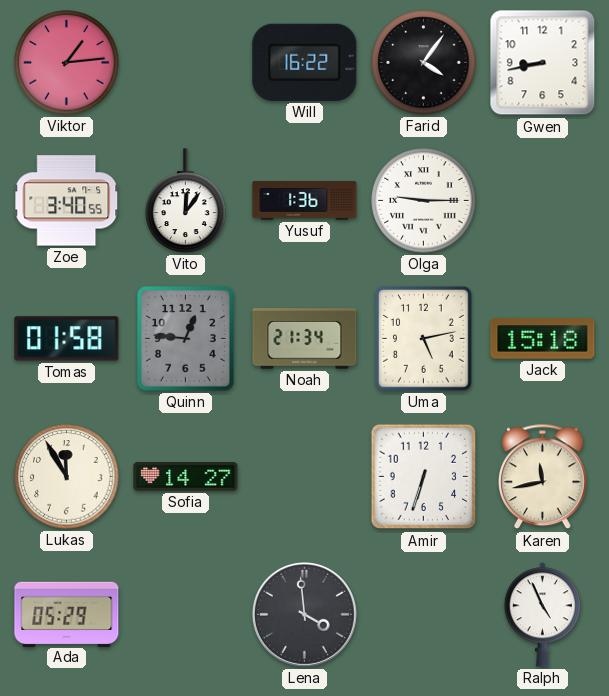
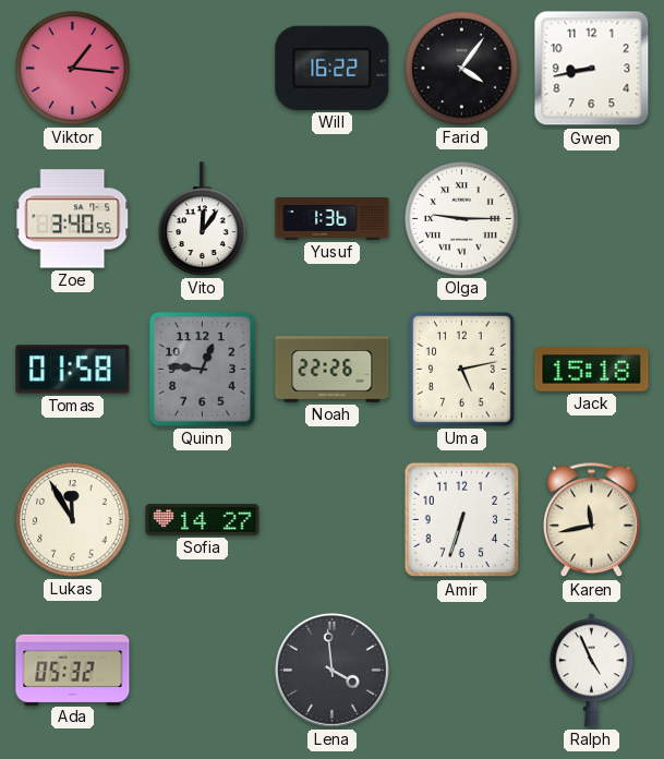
Viktor: 1:14 -> 1:16 (73, 69)
Noah: 21:34 -> 22:26 (333, 370)
Ada: 05:29 -> 05:32 (73, 670)
